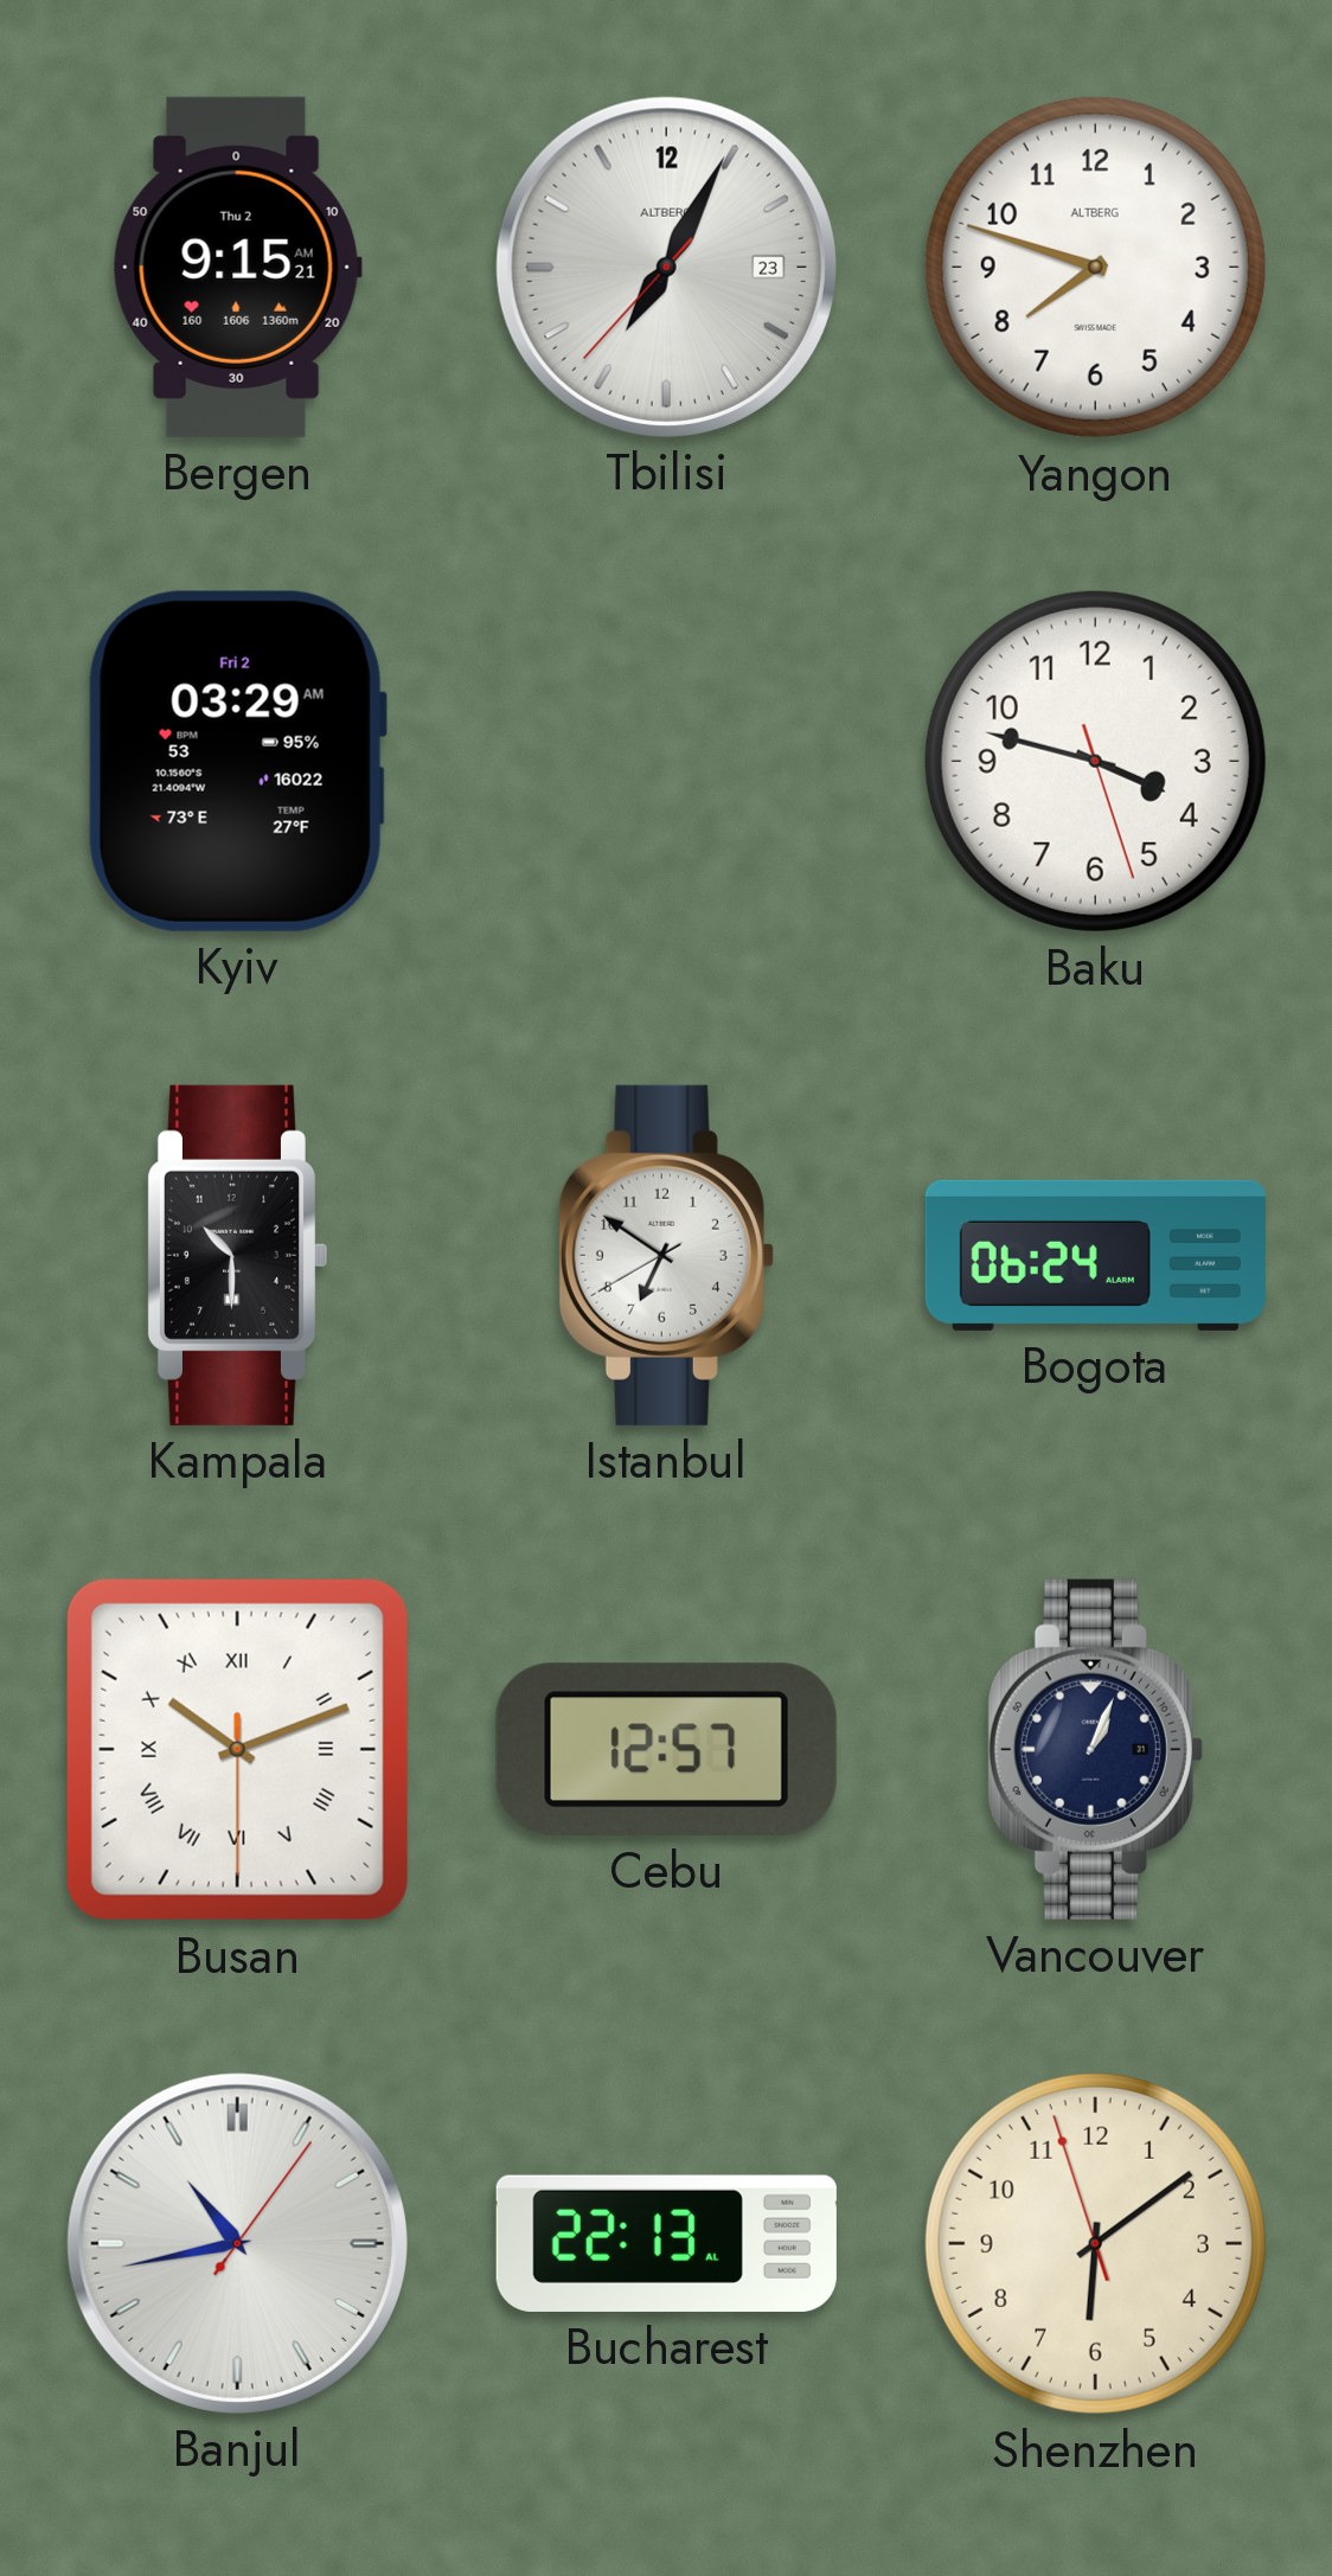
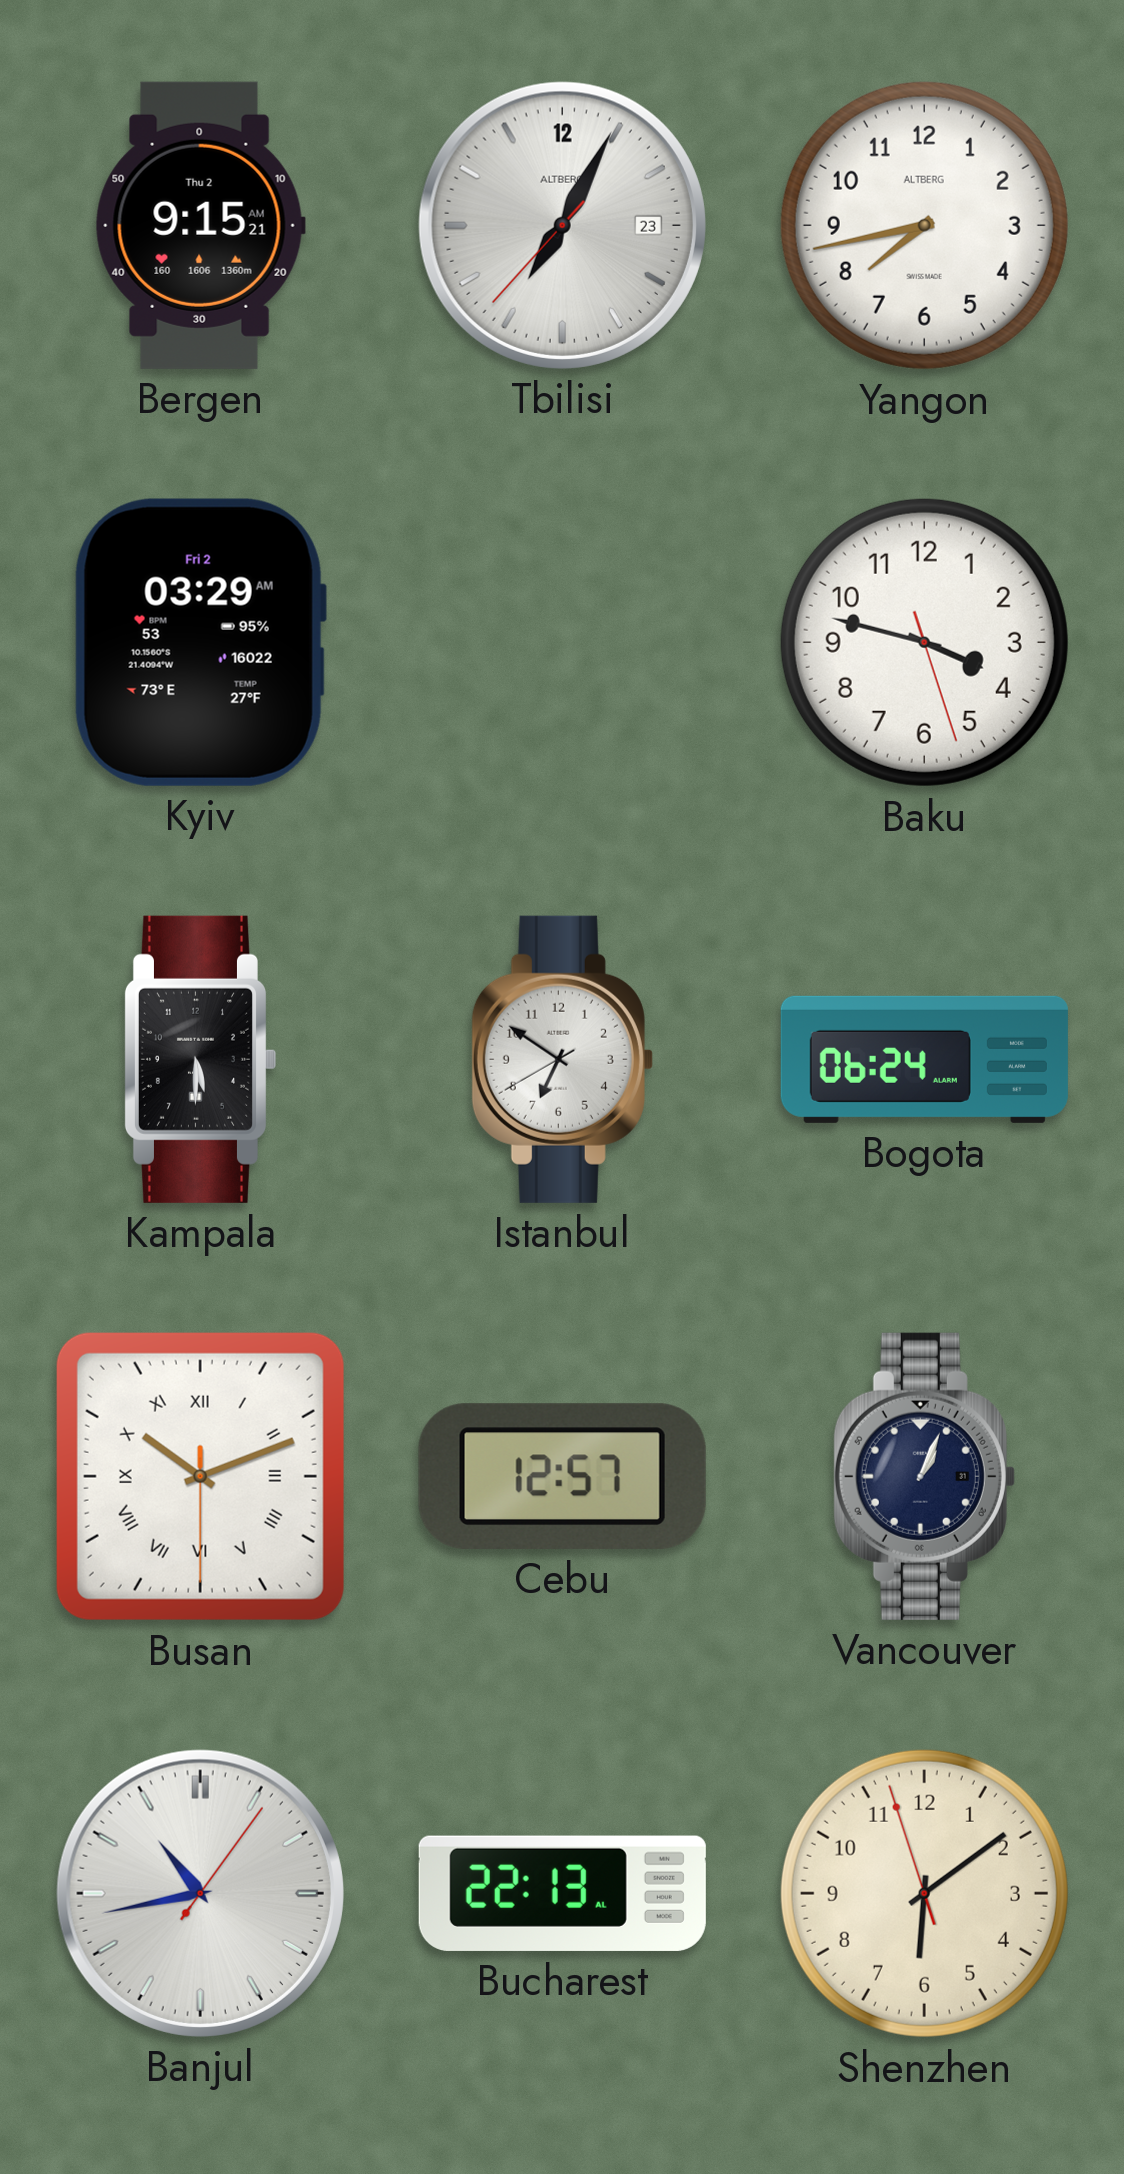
Yangon: 7:48 -> 7:43 (924, 225)
Kampala: 10:30 -> 5:30 (199, 1059)
